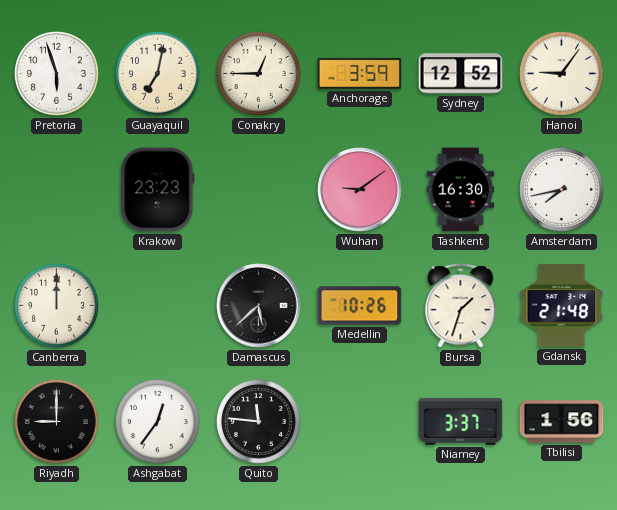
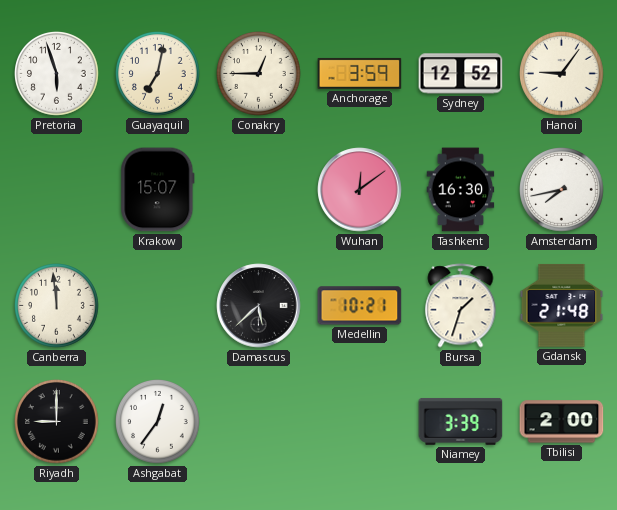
Krakow: 23:23 -> 15:07 (158, 190)
Wuhan: 9:09 -> 12:09 (360, 190)
Canberra: 12:00 -> 11:59 (57, 306)
Medellin: 10:26 -> 10:21 (360, 306)
Quito: 11:46 -> none (259, 422)
Niamey: 3:37 -> 3:39 (461, 421)
Tbilisi: 1:56 -> 2:00 (562, 422)
